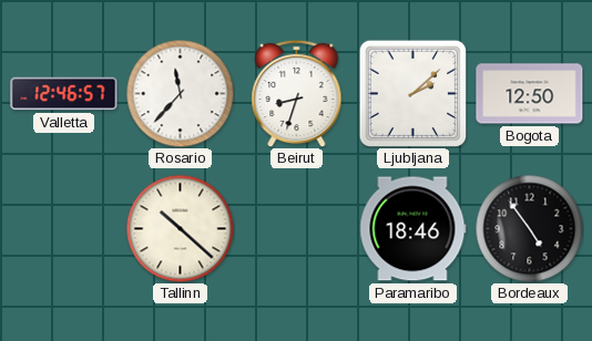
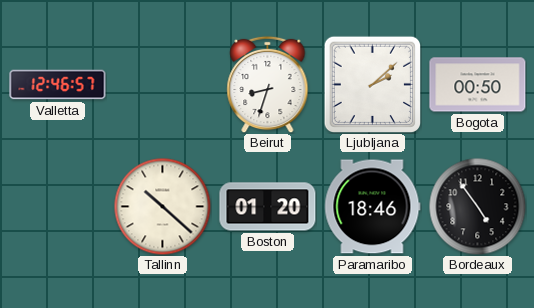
Rosario: 11:37 -> none (180, 93)
Bogota: 12:50 -> 00:50 (478, 85)
Boston: none -> 01:20 (268, 207)
